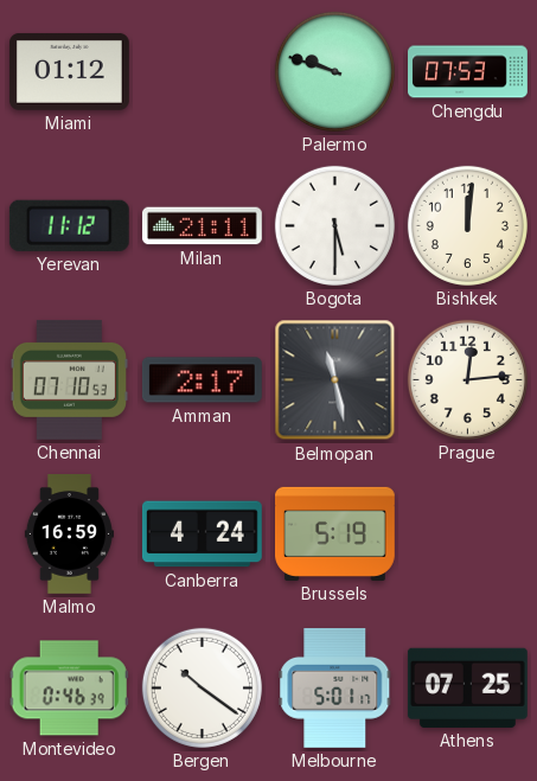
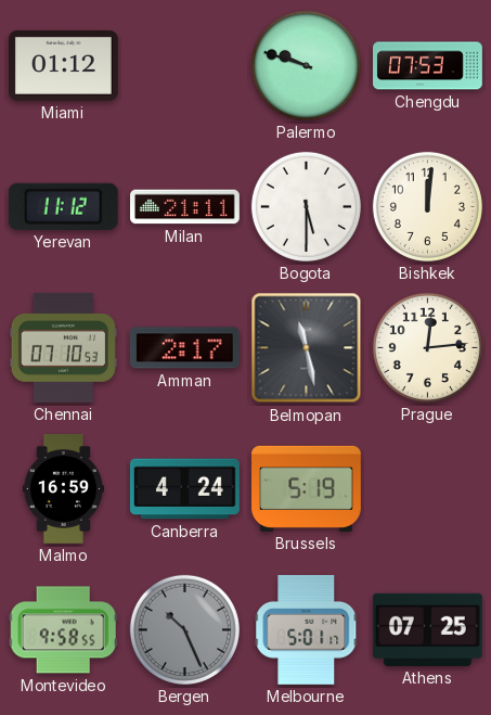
Montevideo: 0:46 -> 9:58 (63, 630)
Bergen: 10:21 -> 10:26 (184, 629)
Bergen dial: white -> grey (184, 629)
